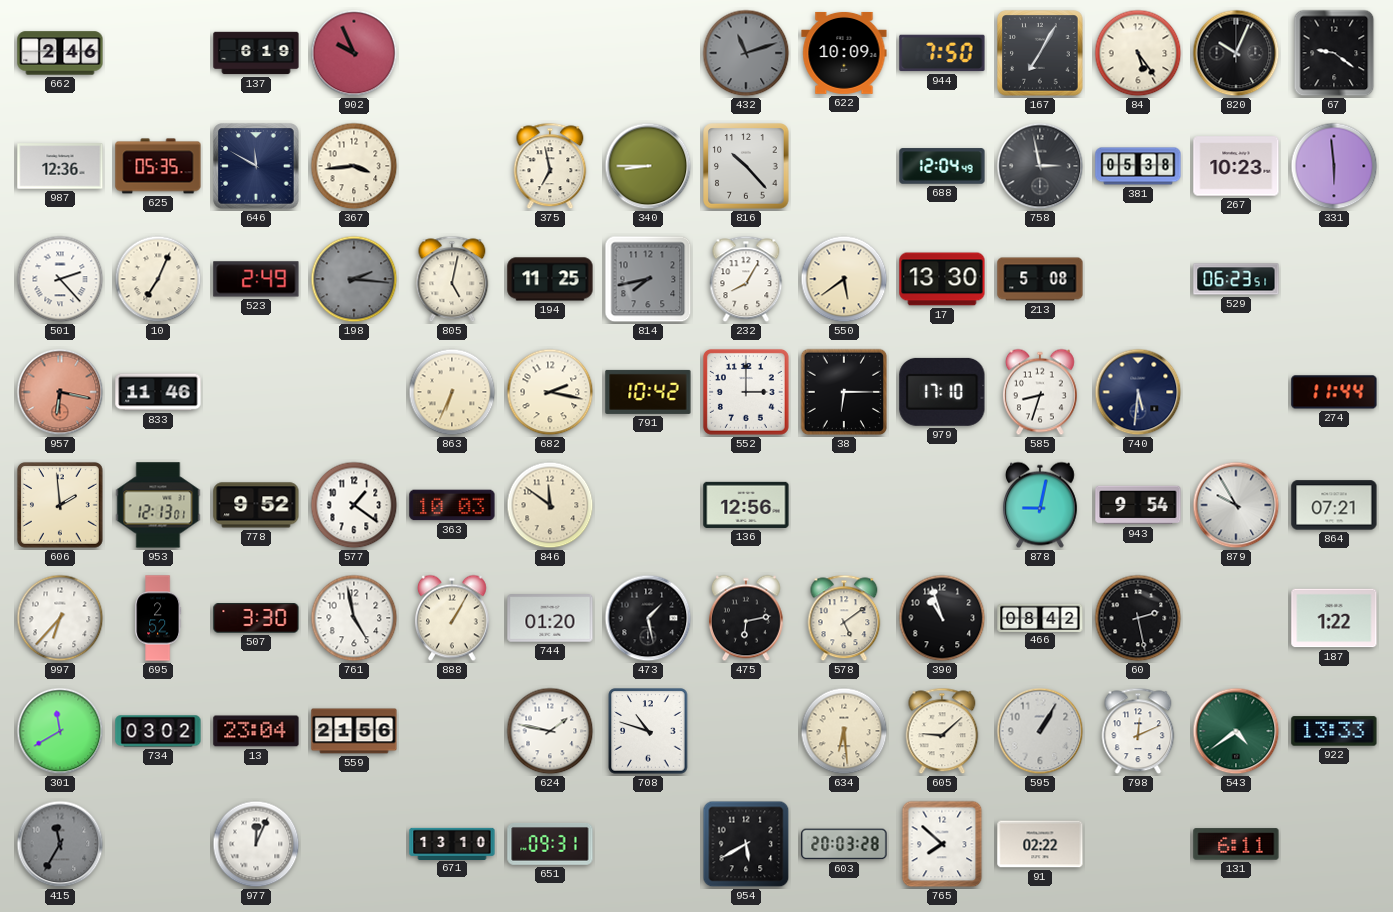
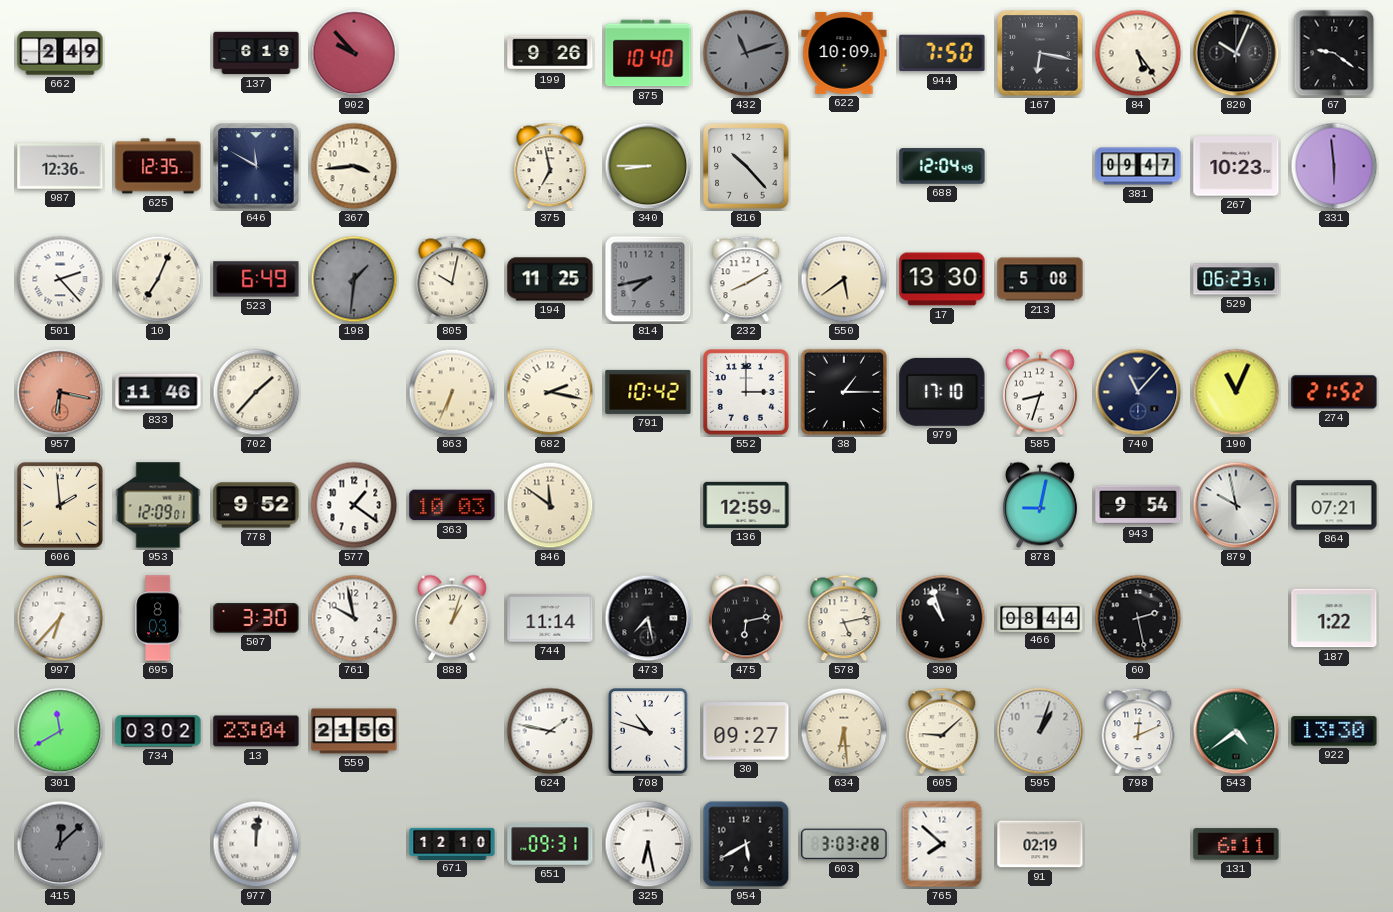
662: 2:46 -> 2:49 (60, 53)
902: 9:56 -> 9:53 (354, 53)
199: none -> 9:26 (550, 53)
875: none -> 10:40 (648, 53)
167: 7:05 -> 6:17 (1040, 53)
625: 05:35 -> 12:35 (158, 166)
758: 2:58 -> none (1040, 166)
381: 05:38 -> 09:47 (1138, 166)
523: 2:49 -> 6:49 (256, 279)
198: 2:16 -> 1:31 (354, 279)
805: 5:02 -> 10:02 (452, 279)
232: 8:05 -> 8:10 (746, 279)
702: none -> 1:37 (256, 392)
38: 6:15 -> 1:15 (844, 392)
740: 5:31 -> 11:07 (1138, 392)
190: none -> 11:04 (1236, 392)
274: 11:44 -> 21:52 (1334, 392)
953: 12:13 -> 12:09 (158, 505)
136: 12:56 -> 12:59 (746, 505)
879: 9:55 -> 9:58 (1236, 505)
695: 2:52 -> 8:03 (158, 618)
761: 4:58 -> 9:58 (354, 618)
888: 1:05 -> 1:03 (452, 618)
744: 01:20 -> 11:14 (550, 618)
473: 1:28 -> 7:28 (648, 618)
578: 5:09 -> 5:13 (844, 618)
466: 08:42 -> 08:44 (1040, 617)
30: none -> 09:27 (746, 731)
595: 1:05 -> 1:03 (1040, 731)
922: 13:33 -> 13:30 (1334, 731)
415: 11:35 -> 12:08 (60, 844)
977: 12:04 -> 12:01 (256, 844)
671: 13:10 -> 12:10 (452, 843)
325: none -> 6:28 (648, 844)
603: 20:03 -> 3:03 (844, 844)
91: 02:22 -> 02:19 (1040, 844)
